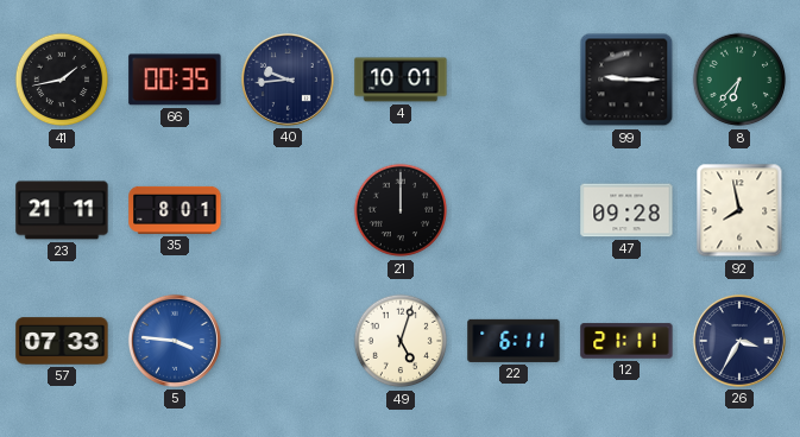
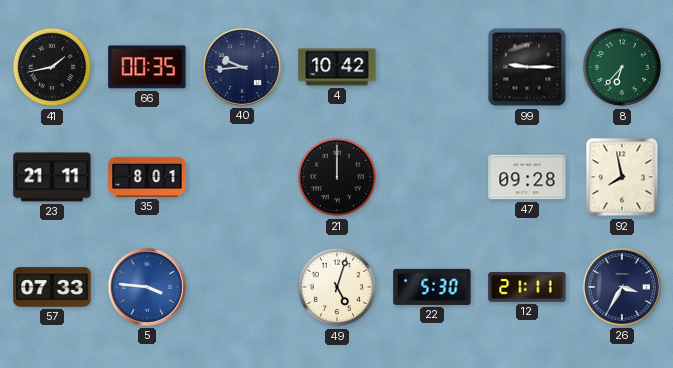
4: 10:01 -> 10:42 (337, 67)
22: 6:11 -> 5:30 (432, 287)
